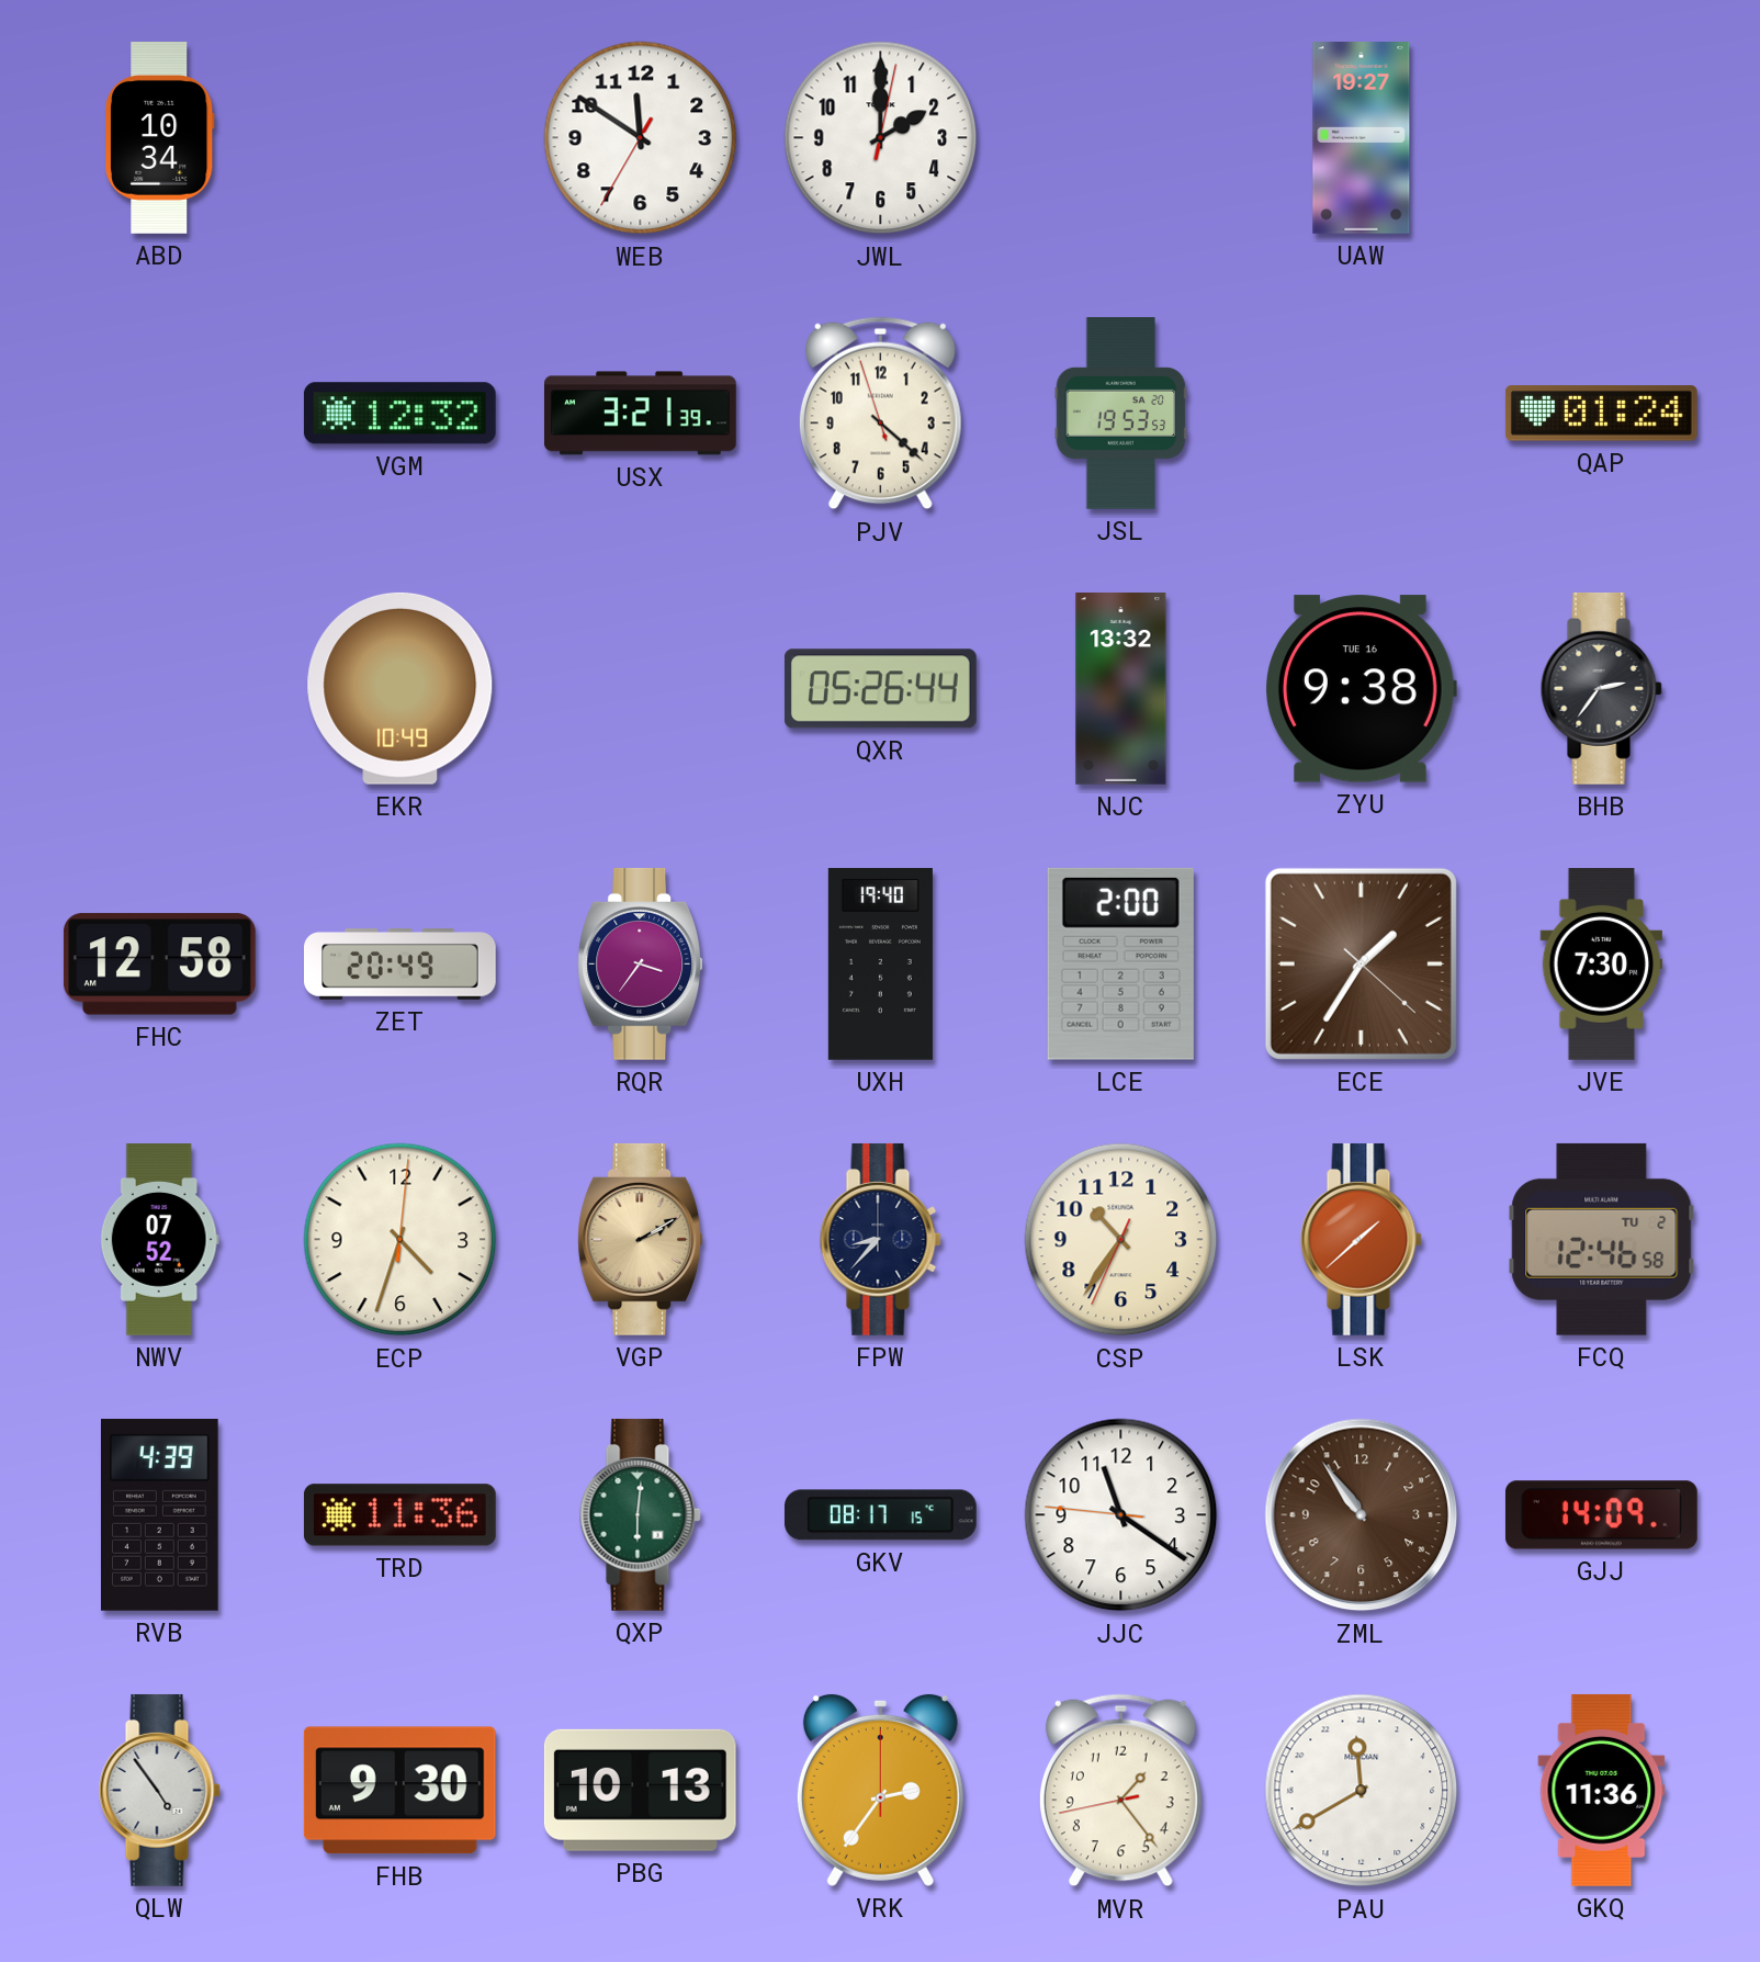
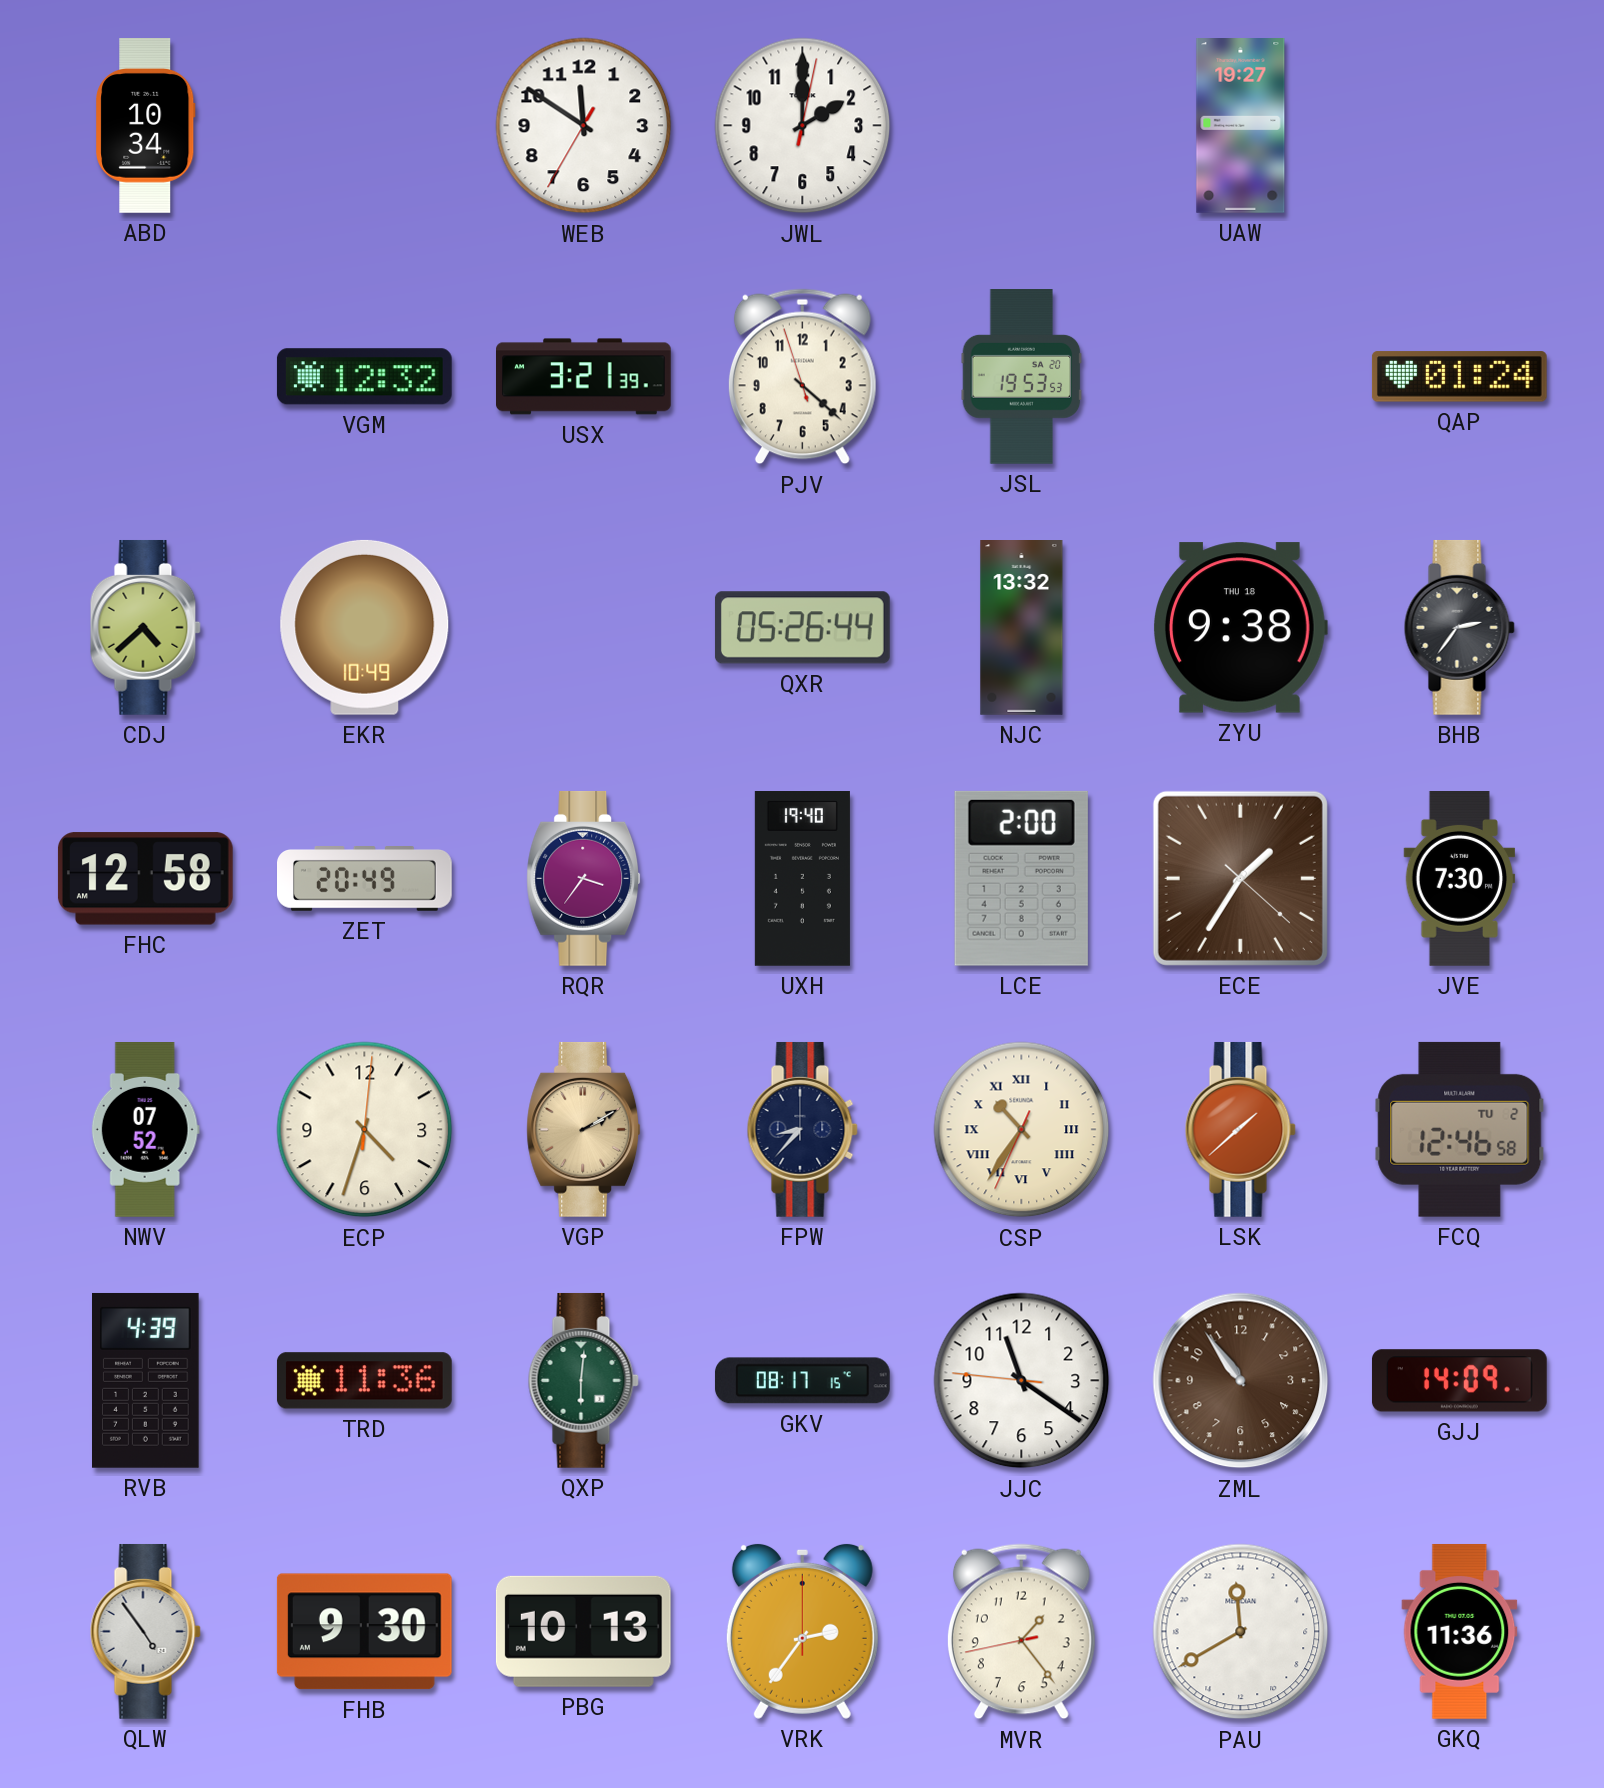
CDJ: none -> 4:38 (145, 627)
ZYU date: TUE 16 -> THU 18 (1241, 628)
CSP numerals: Arabic -> Roman (1022, 1130)
